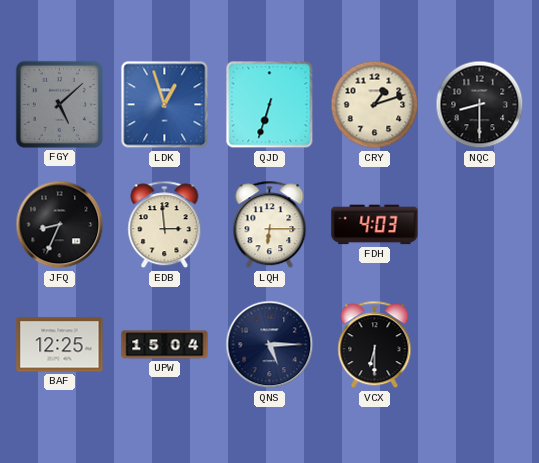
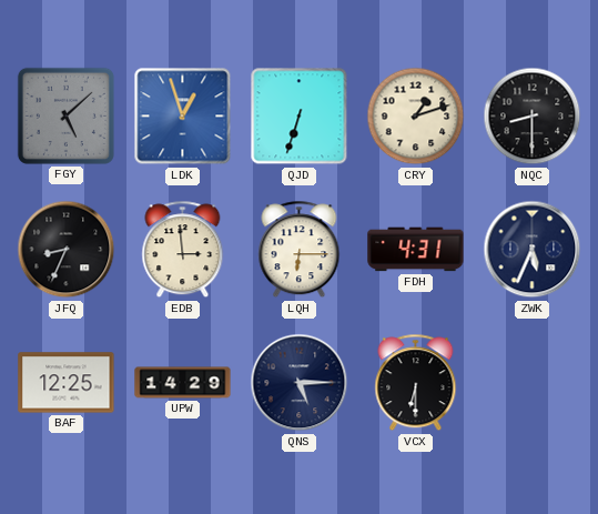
FDH: 4:03 -> 4:31 (416, 250)
ZWK: none -> 5:34 (533, 250)
UPW: 15:04 -> 14:29 (183, 383)
